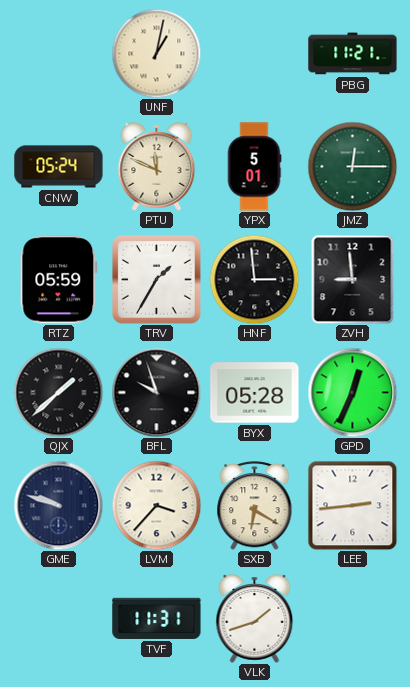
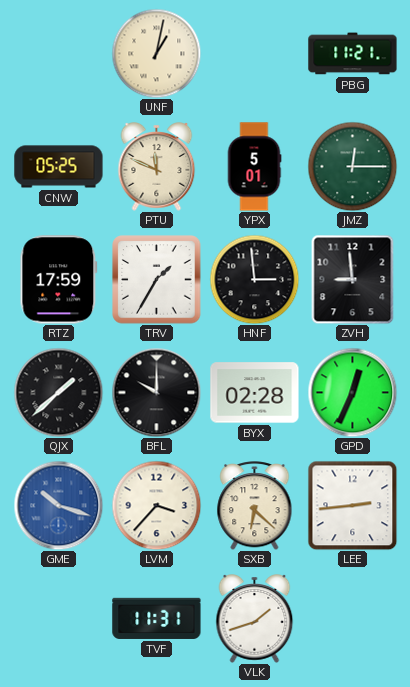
CNW: 05:24 -> 05:25 (59, 167)
RTZ: 05:59 -> 17:59 (59, 280)
BFL: 9:57 -> 10:00 (156, 392)
BYX: 05:28 -> 02:28 (255, 393)
GME: 9:48 -> 10:18 (58, 505)
GME dial: navy -> blue (58, 505)
SXB: 6:20 -> 6:22 (255, 506)
